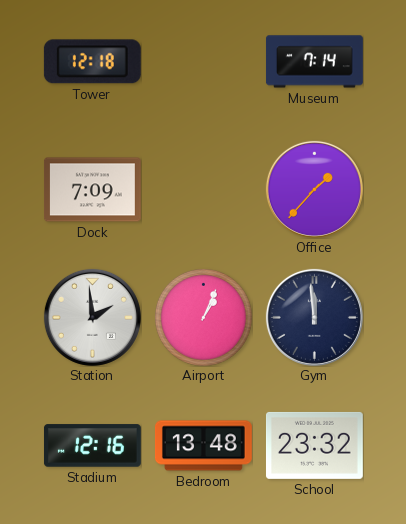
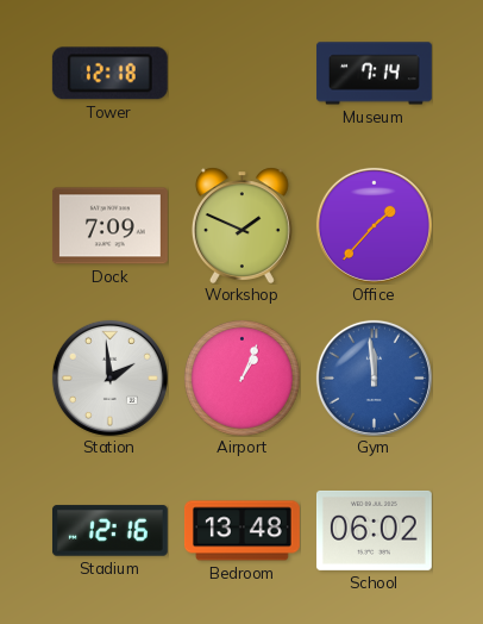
Workshop: none -> 1:49 (241, 225)
Gym dial: navy -> blue (374, 377)
School: 23:32 -> 06:02 (374, 530)
